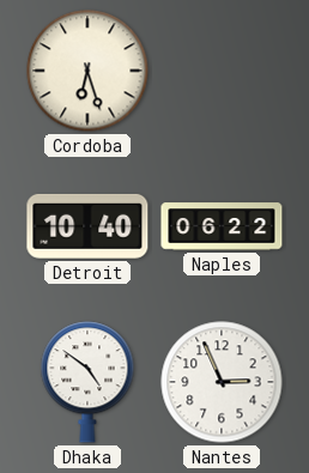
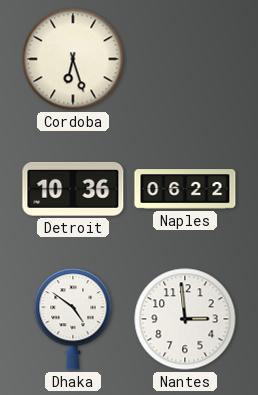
Detroit: 10:40 -> 10:36 (73, 189)
Nantes: 2:56 -> 2:59 (185, 319)
